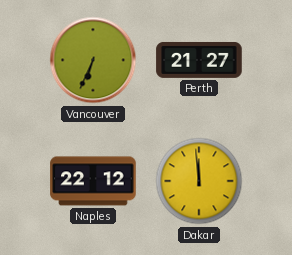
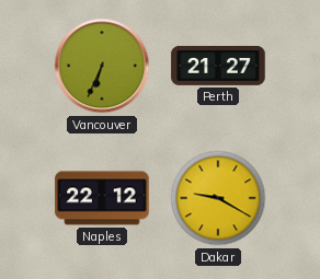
Dakar: 11:59 -> 9:20 (218, 198)
